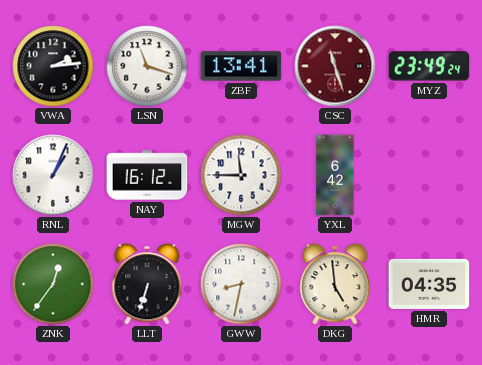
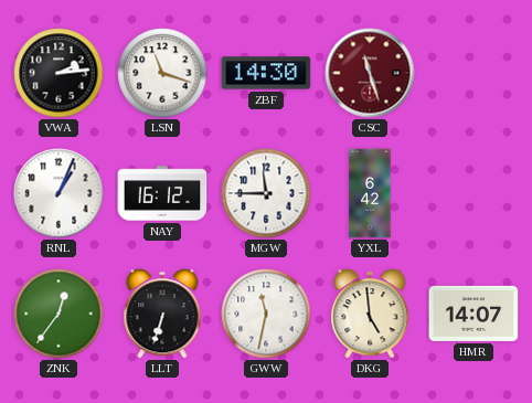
ZBF: 13:41 -> 14:30 (266, 73)
MYZ: 23:49 -> none (429, 66)
GWW: 8:32 -> 11:32 (266, 314)
HMR: 04:35 -> 14:07 (474, 314)
